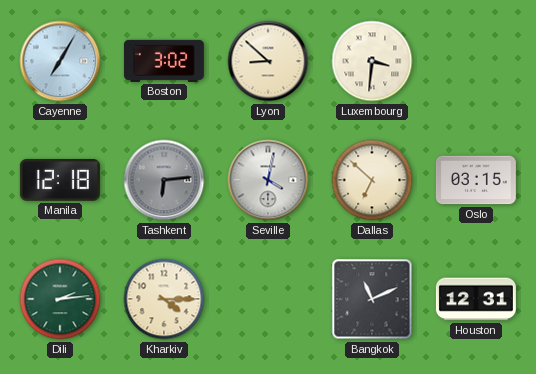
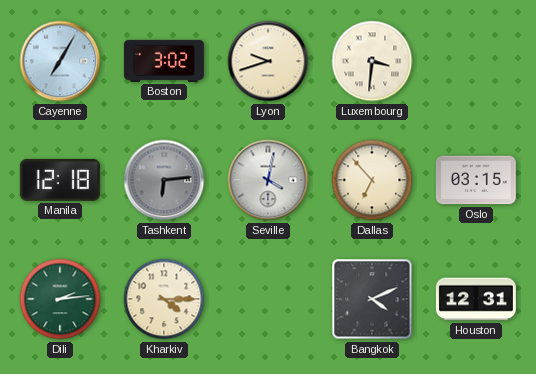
Lyon: 8:52 -> 9:42 (268, 61)
Dallas: 6:52 -> 6:53 (372, 180)
Bangkok: 11:11 -> 4:11 (372, 299)
